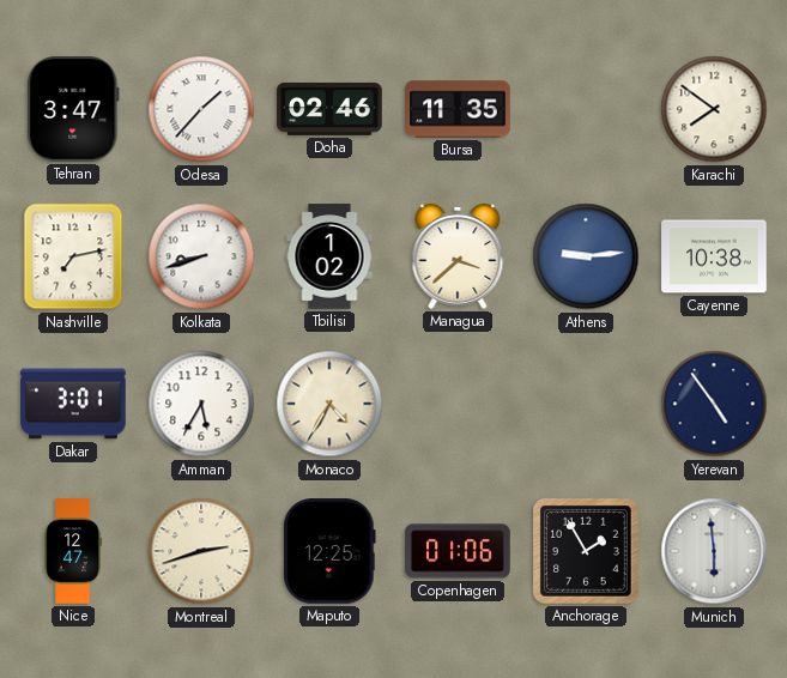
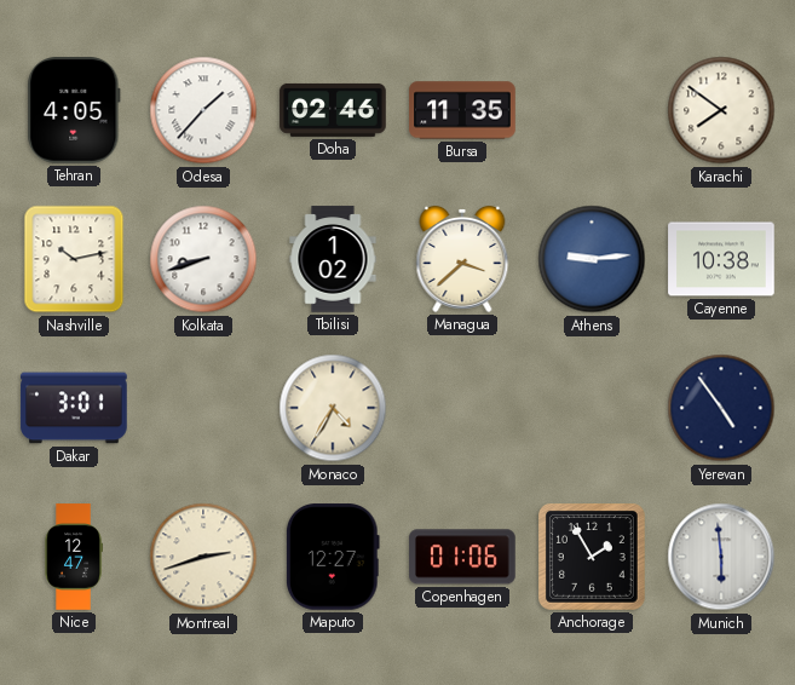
Tehran: 3:47 -> 4:05 (74, 110)
Nashville: 7:13 -> 10:13 (74, 259)
Amman: 5:35 -> none (201, 404)
Maputo: 12:25 -> 12:27 (334, 557)
